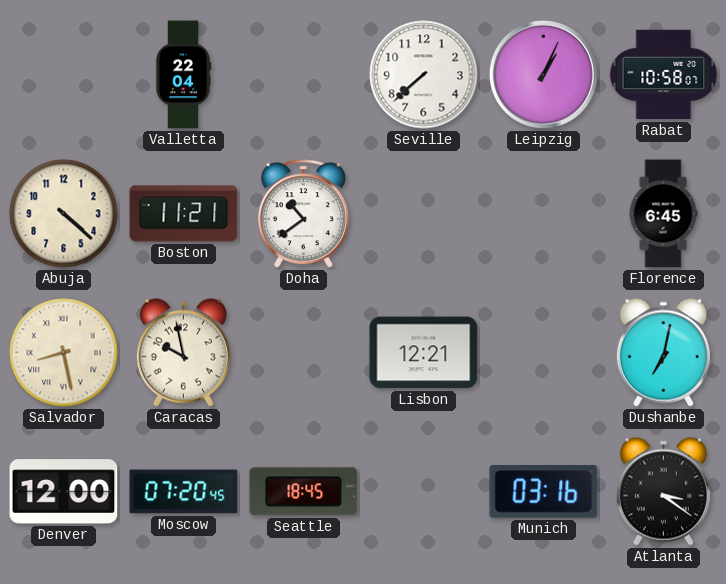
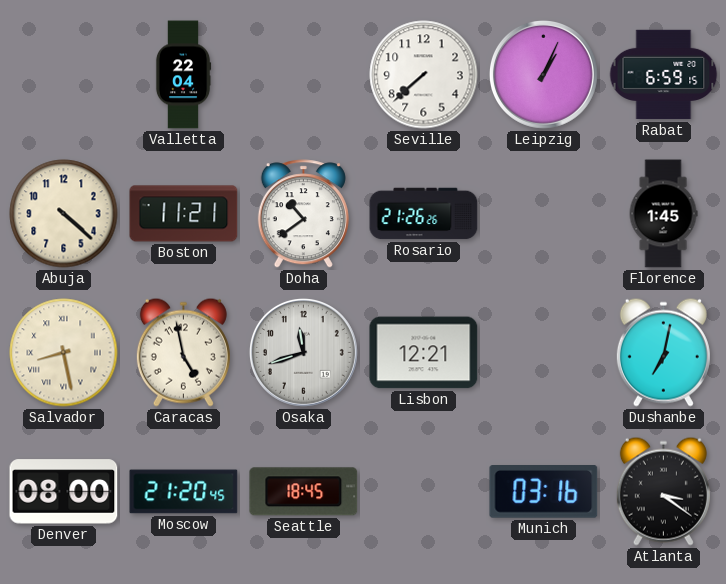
Rabat: 10:58 -> 6:59 (664, 75)
Rosario: none -> 21:26 (424, 214)
Florence: 6:45 -> 1:45 (663, 214)
Caracas: 9:58 -> 4:58 (183, 352)
Osaka: none -> 11:42 (303, 352)
Denver: 12:00 -> 08:00 (64, 492)
Moscow: 07:20 -> 21:20 (184, 492)
